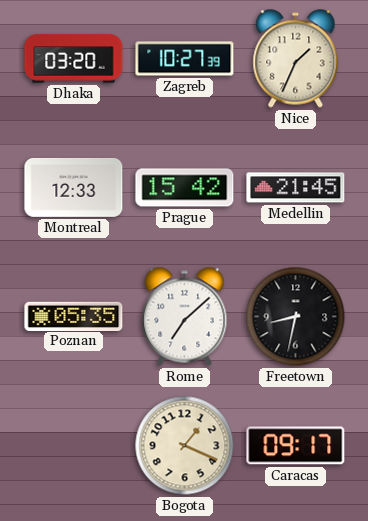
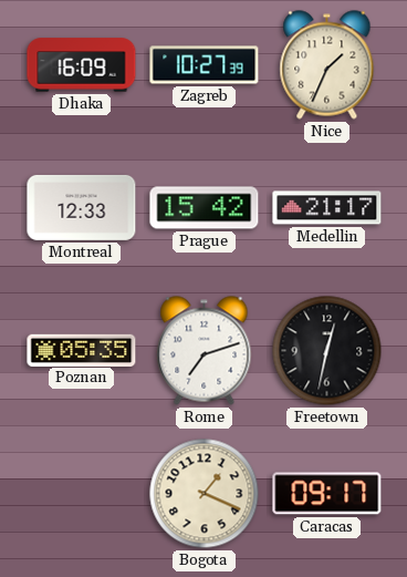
Dhaka: 03:20 -> 16:09 (82, 65)
Medellin: 21:45 -> 21:17 (327, 208)
Rome: 7:08 -> 7:12 (205, 351)
Freetown: 8:32 -> 12:32 (327, 351)
